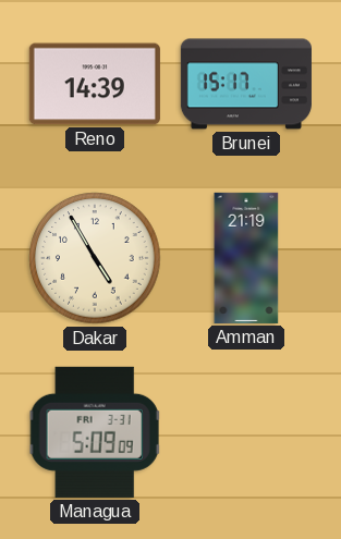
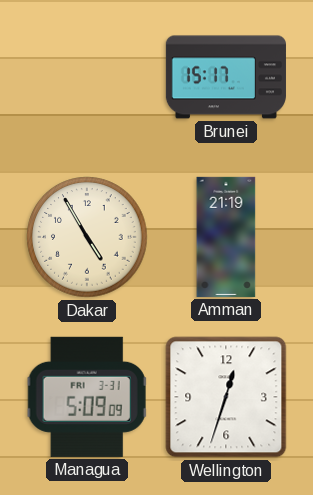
Reno: 14:39 -> none (95, 84)
Wellington: none -> 12:33 (226, 397)
